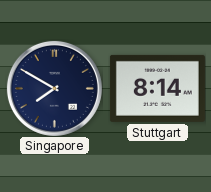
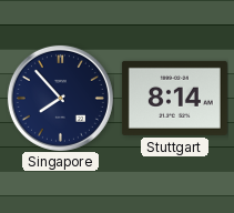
Singapore: 7:50 -> 7:53 (60, 98)
